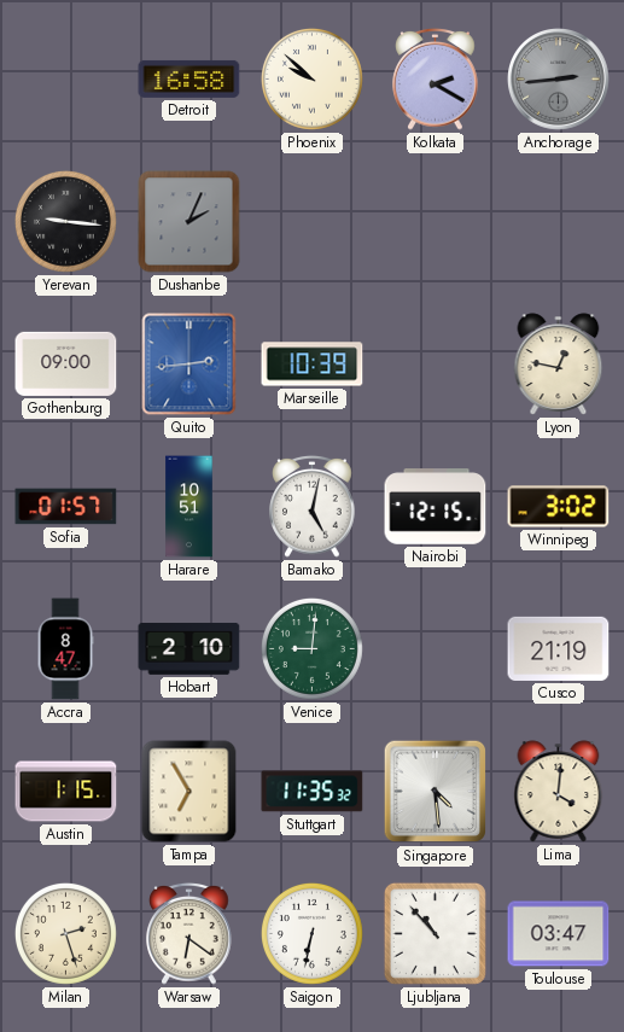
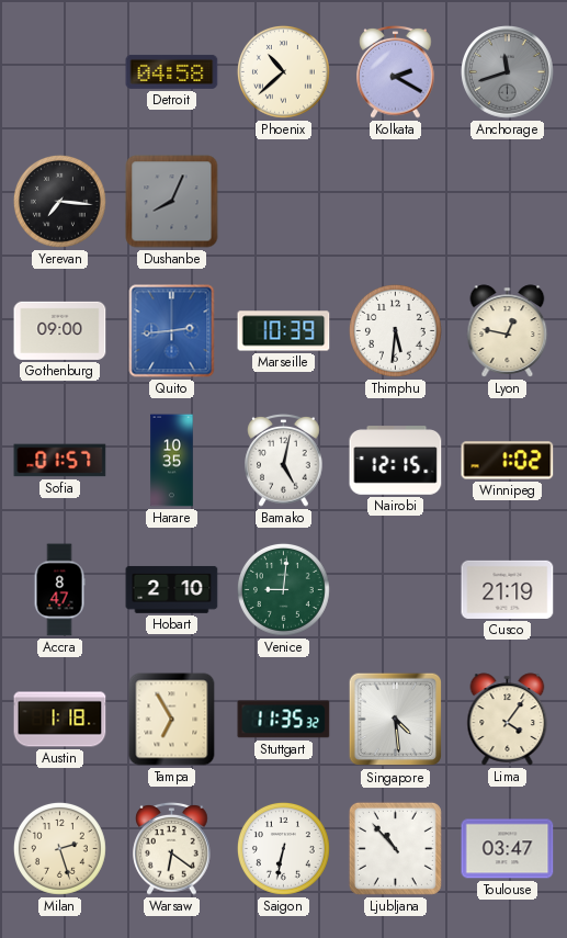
Detroit: 16:58 -> 04:58 (172, 71)
Phoenix: 9:52 -> 10:38 (283, 71)
Anchorage: 2:44 -> 11:42 (508, 72)
Yerevan: 9:16 -> 7:16 (59, 201)
Dushanbe: 2:04 -> 8:04 (172, 202)
Thimphu: none -> 5:31 (395, 330)
Harare: 10:51 -> 10:35 (172, 461)
Winnipeg: 3:02 -> 1:02 (508, 461)
Austin: 1:15 -> 1:18 (60, 720)
Lima: 4:01 -> 4:06 (508, 720)
